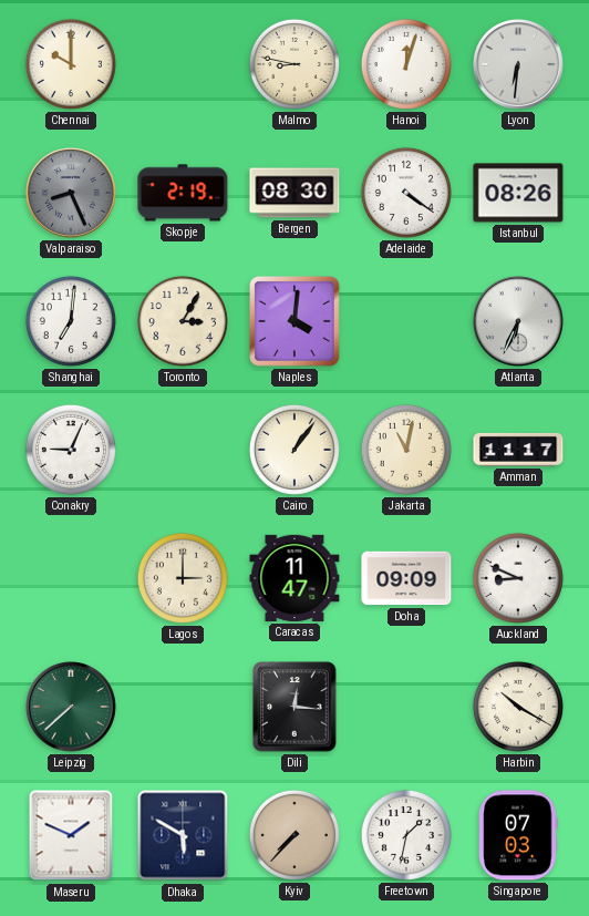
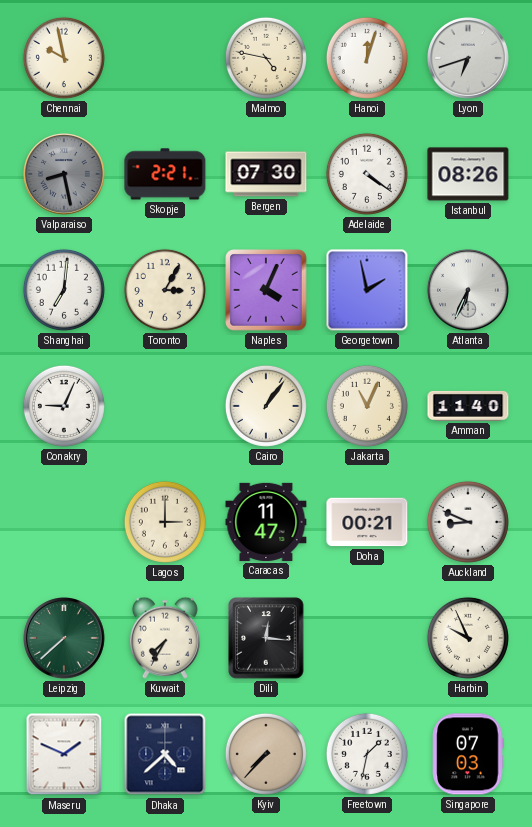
Chennai: 10:00 -> 9:58 (64, 58)
Malmo: 8:47 -> 4:47 (266, 58)
Lyon: 6:31 -> 6:42 (469, 59)
Valparaiso: 8:26 -> 8:28 (65, 175)
Skopje: 2:19 -> 2:21 (165, 174)
Bergen: 08:30 -> 07:30 (266, 174)
Naples: 4:01 -> 4:04 (266, 290)
Georgetown: none -> 1:58 (367, 290)
Jakarta: 11:02 -> 11:04 (367, 406)
Amman: 11:17 -> 11:40 (468, 406)
Doha: 09:09 -> 00:21 (367, 522)
Kuwait: none -> 7:35 (165, 638)
Harbin: 10:20 -> 9:56 (468, 638)
Dhaka: 5:50 -> 4:38 (165, 754)
